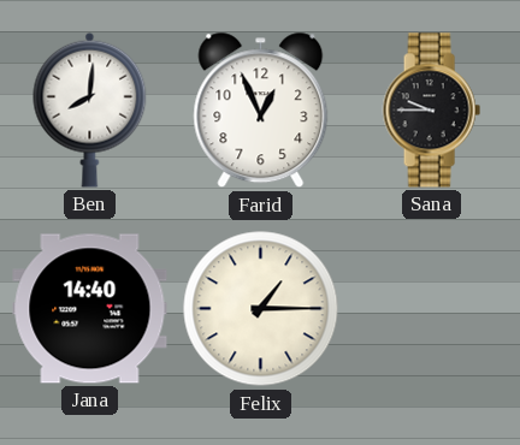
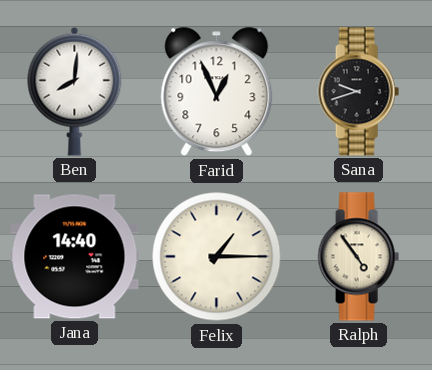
Sana: 9:45 -> 9:42 (358, 92)
Ralph: none -> 4:54 (358, 257)
